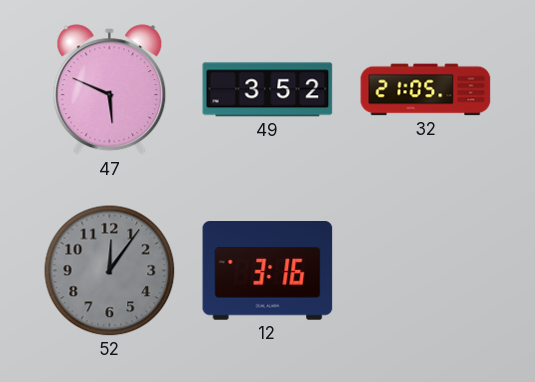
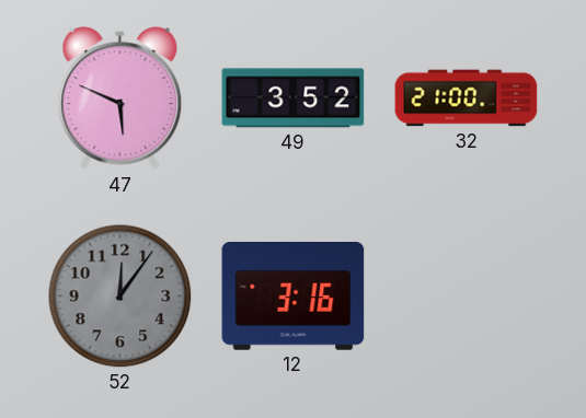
32: 21:05 -> 21:00 (467, 98)
